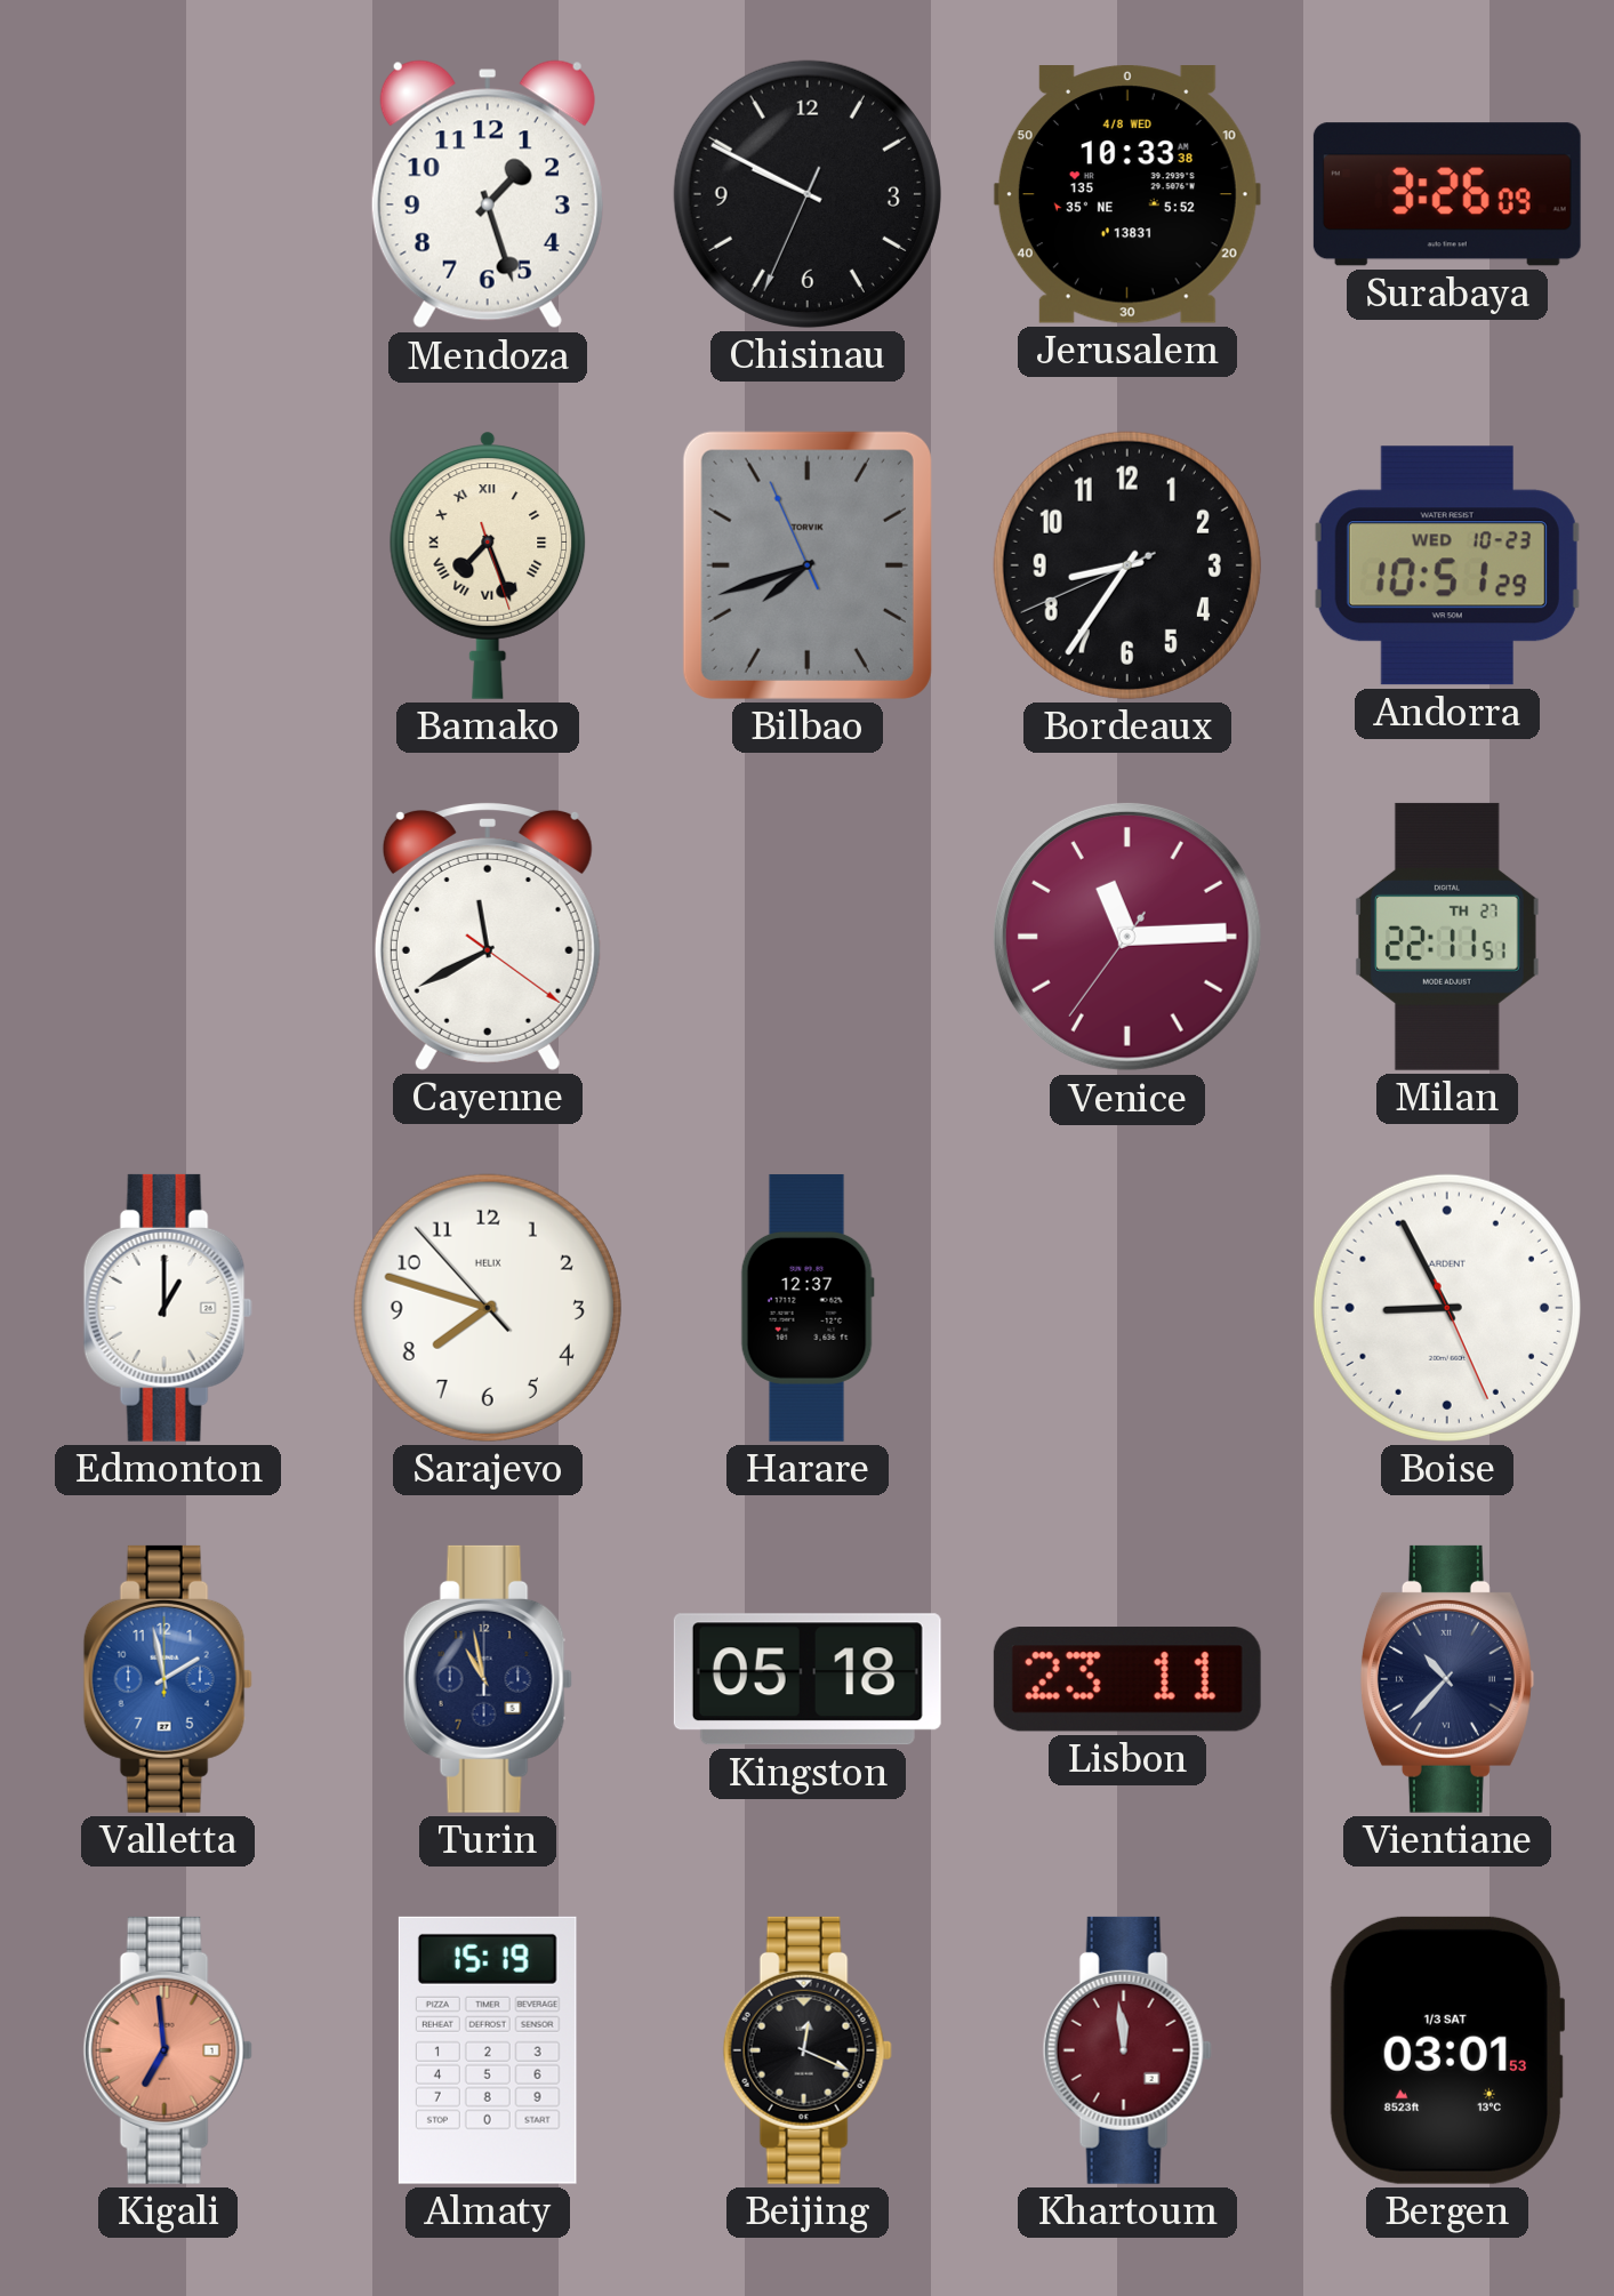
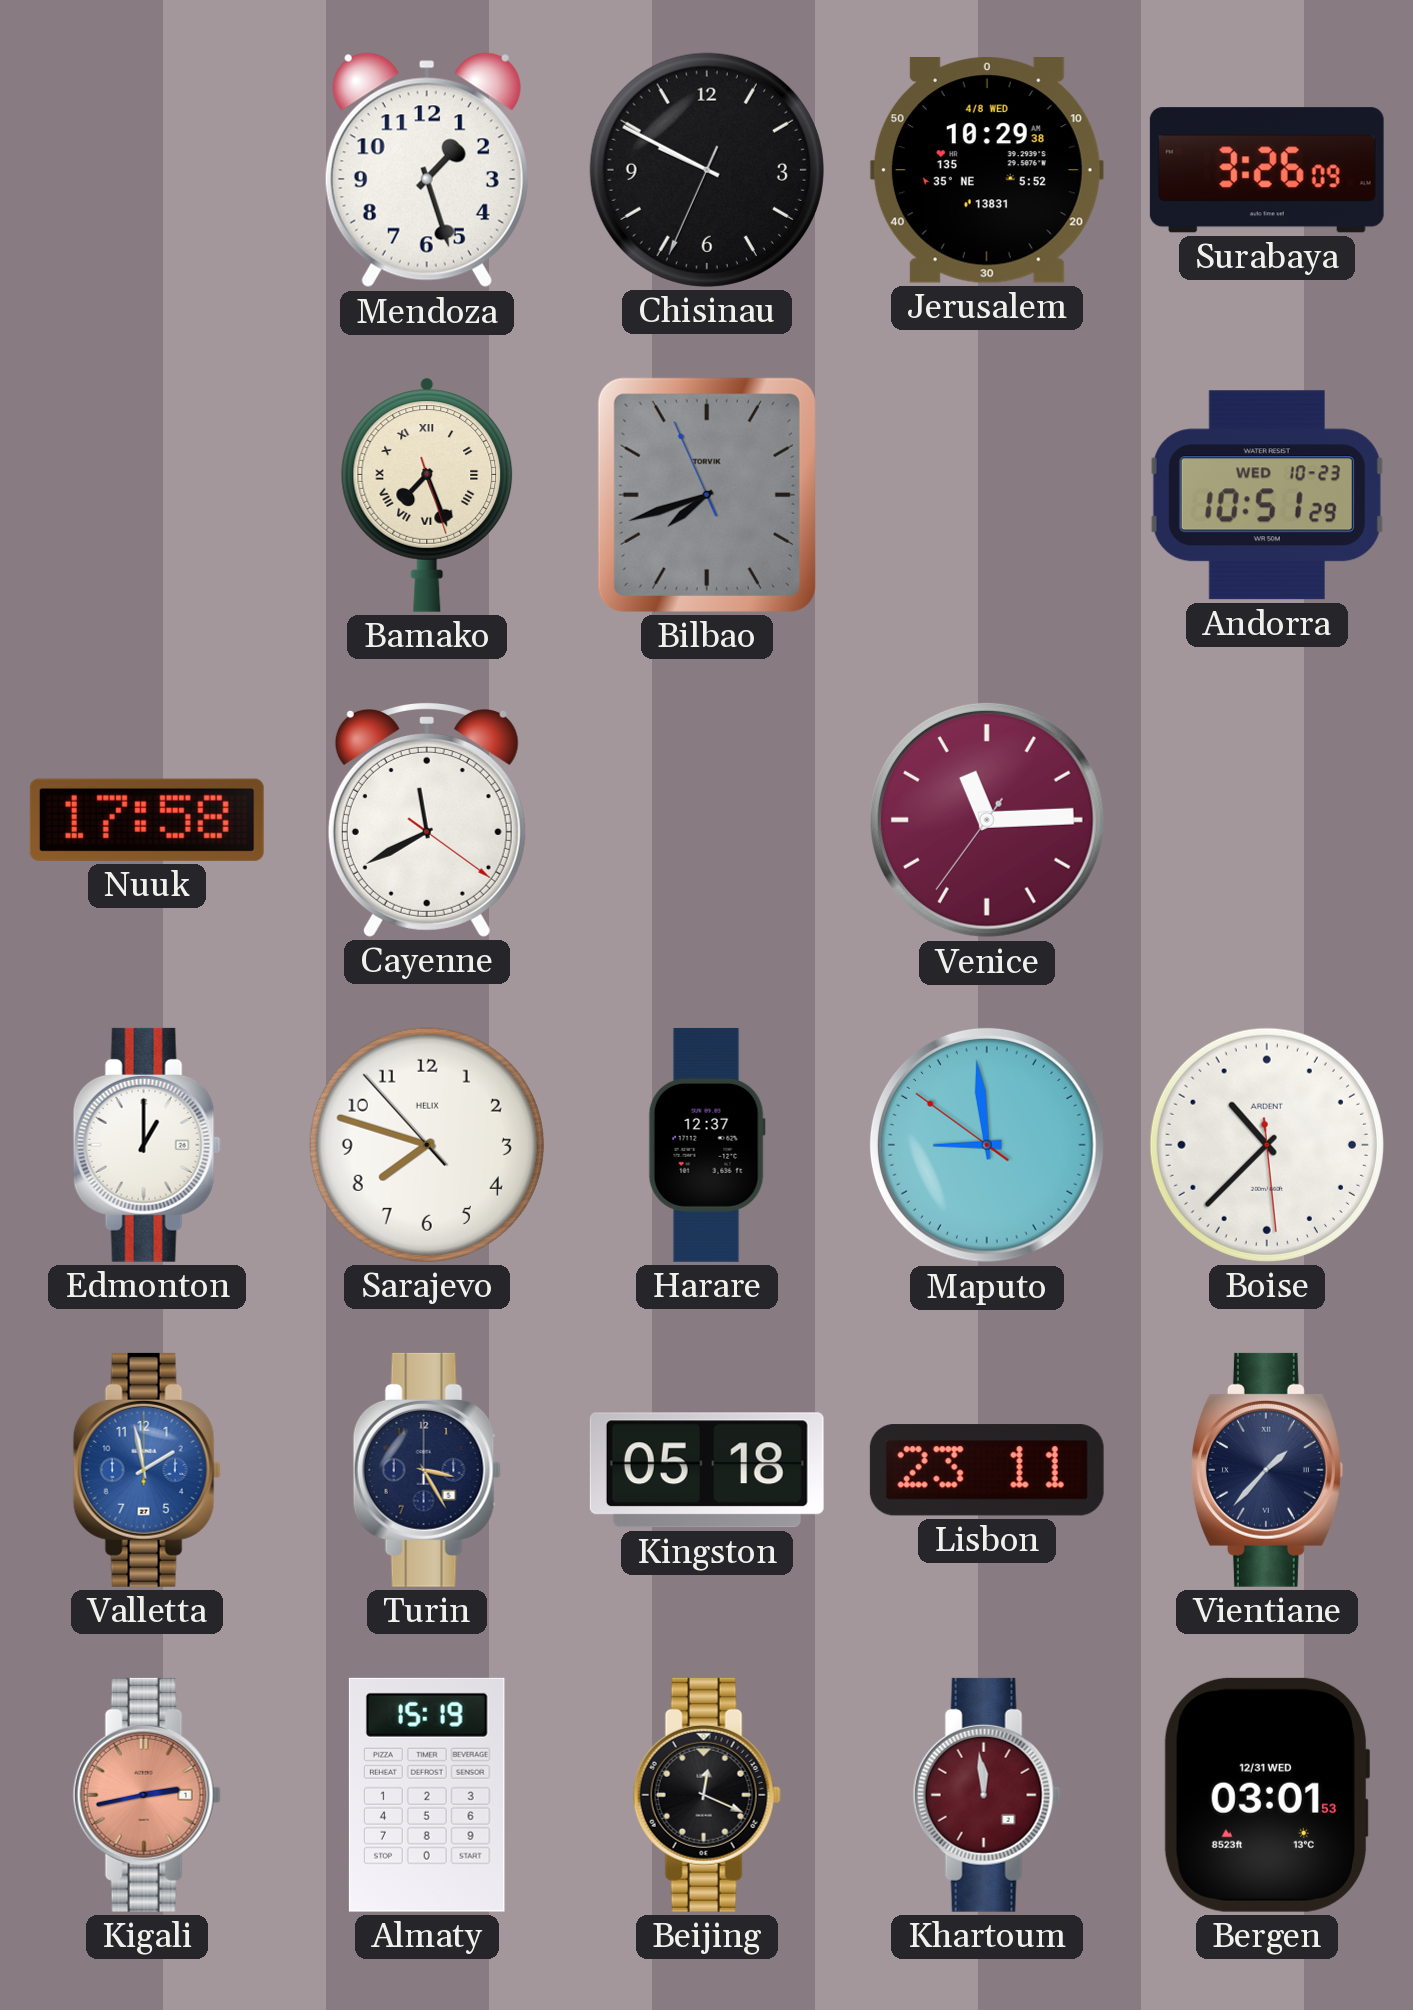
Jerusalem: 10:33 -> 10:29 (987, 171)
Bordeaux: 8:35 -> none (1127, 565)
Nuuk: none -> 17:58 (147, 820)
Milan: 22:11 -> none (1447, 937)
Maputo: none -> 8:58 (987, 1145)
Boise: 8:55 -> 10:37 (1267, 1145)
Turin: 10:58 -> 3:25 (427, 1470)
Vientiane: 10:37 -> 1:37 (1267, 1470)
Kigali: 6:59 -> 2:43 (147, 1795)
Bergen date: 1/3 SAT -> 12/31 WED (1267, 1795)
